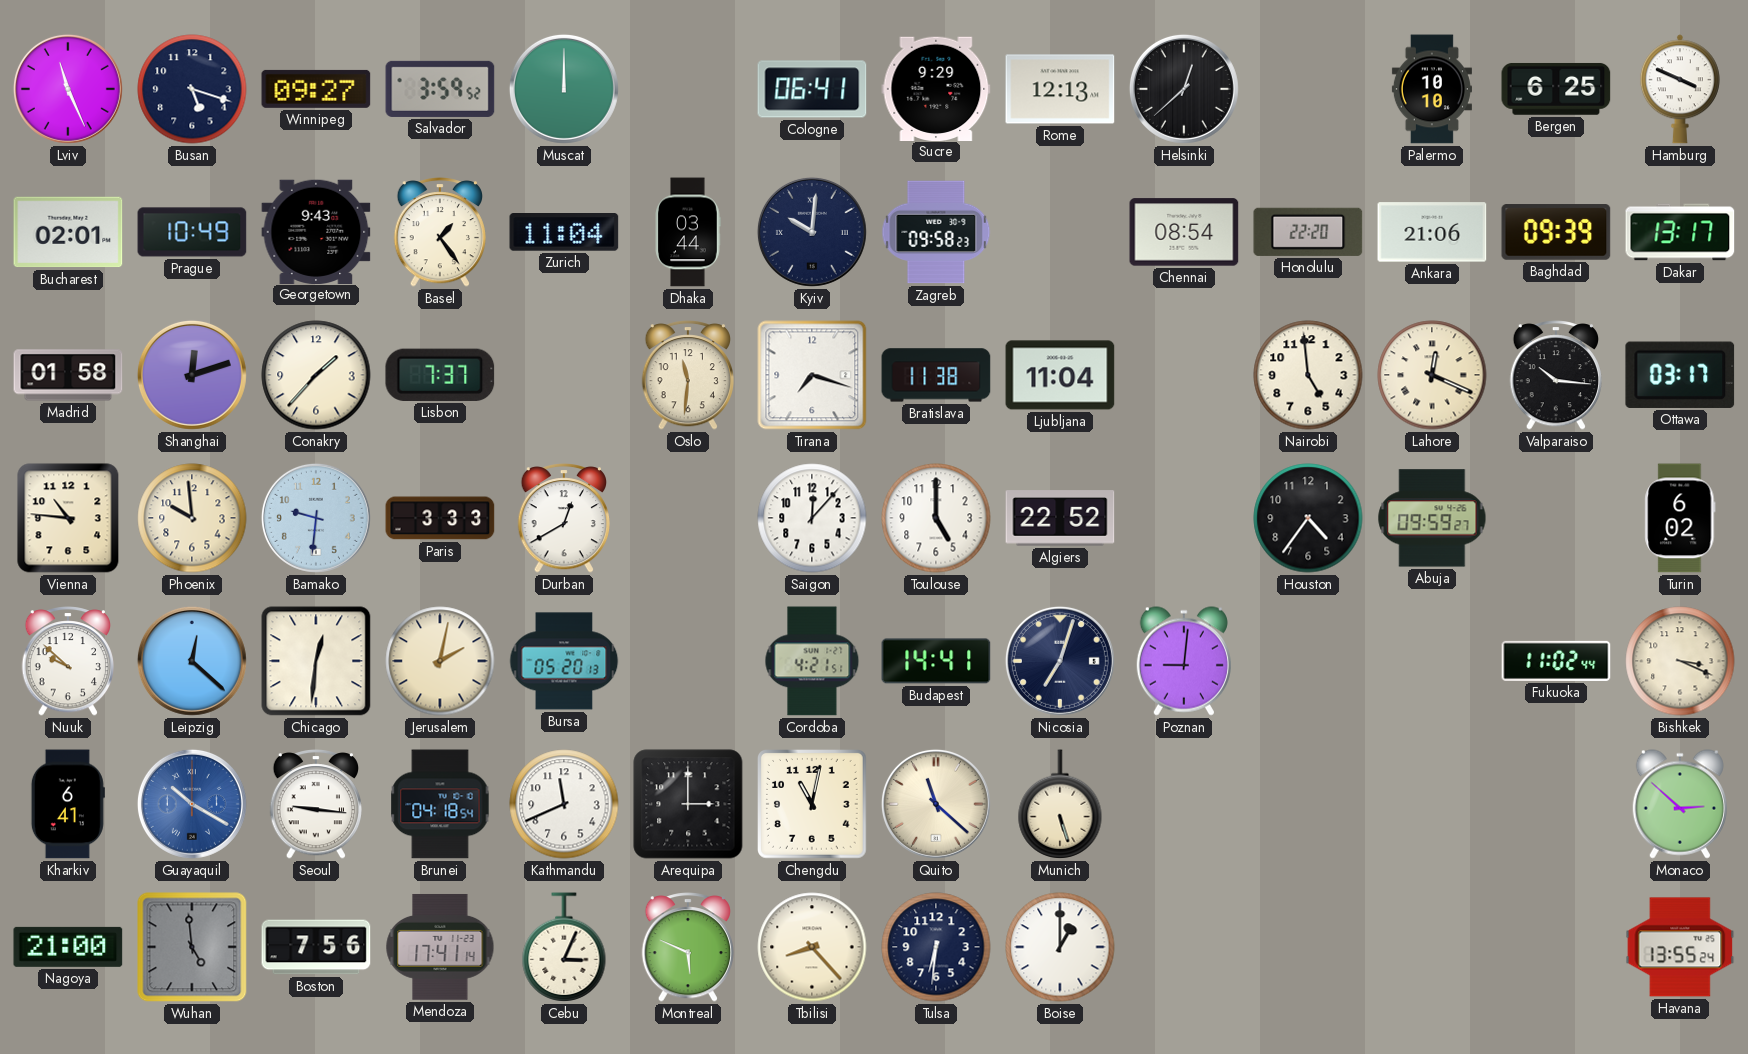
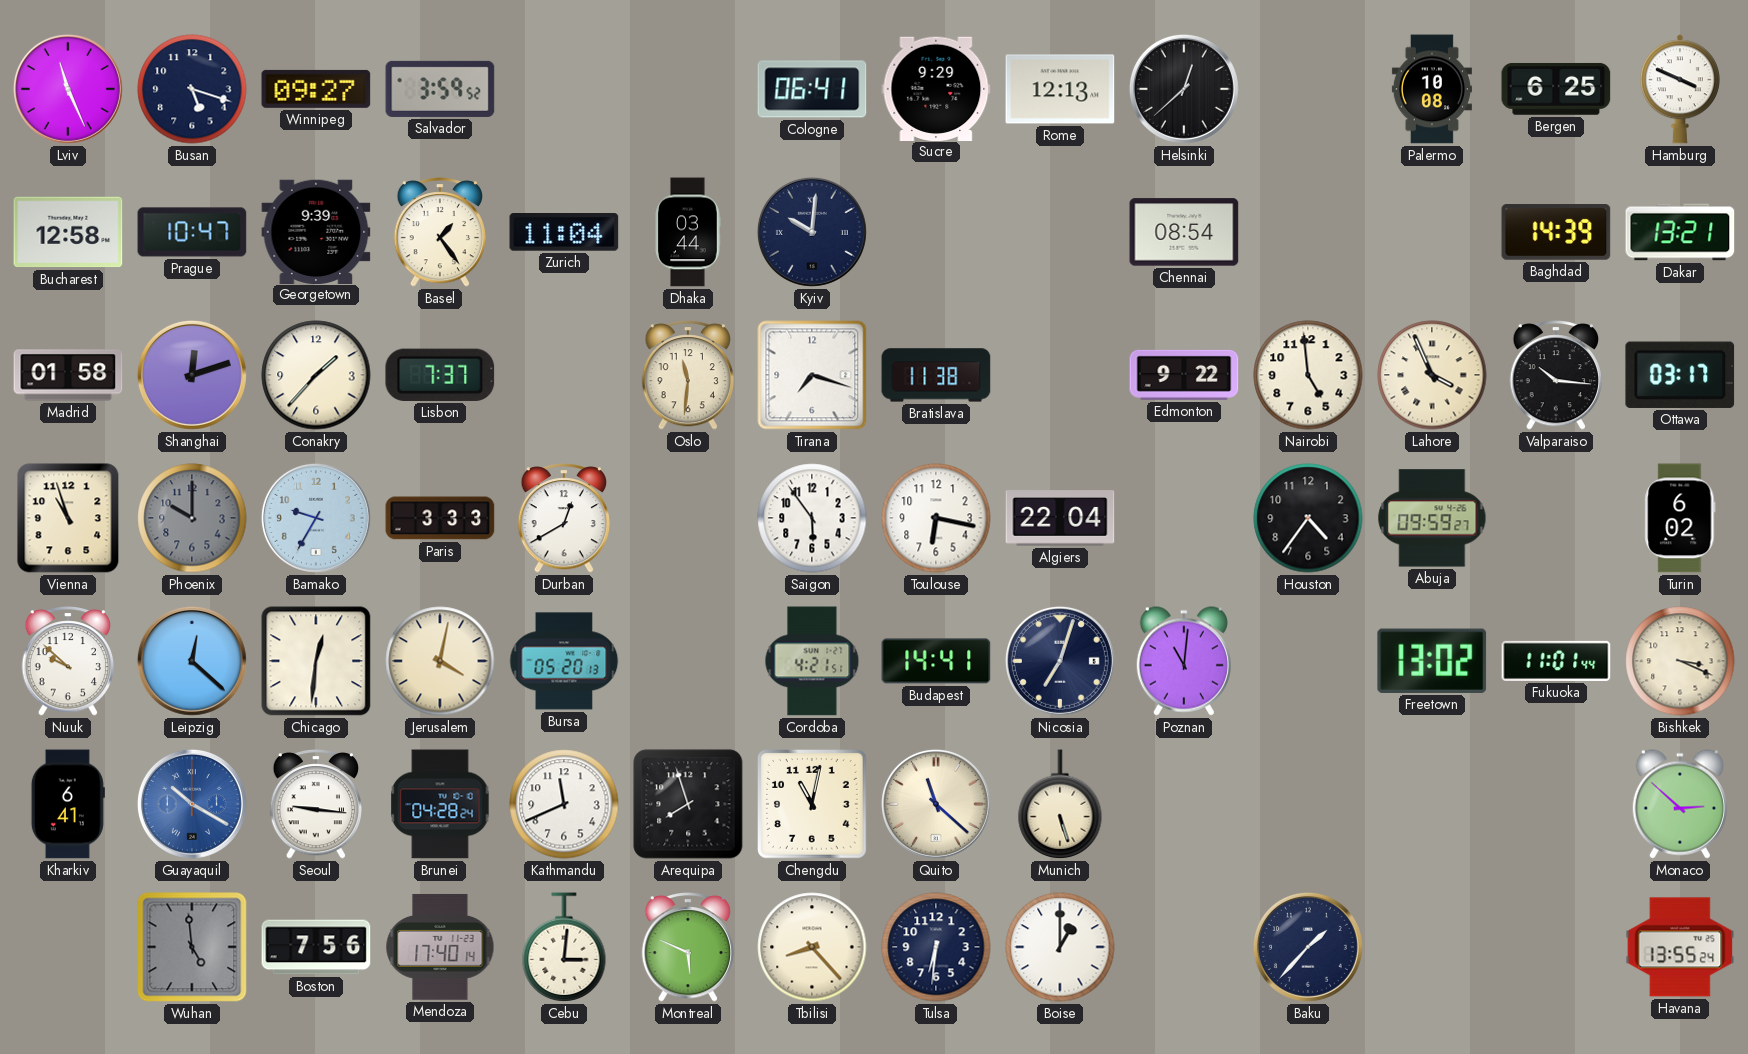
Muscat: 12:00 -> none (564, 89)
Palermo: 10:10 -> 10:08 (1432, 89)
Bucharest: 02:01 -> 12:58 (68, 232)
Prague: 10:49 -> 10:47 (192, 232)
Georgetown: 9:43 -> 9:39 (316, 231)
Zagreb: 09:58 -> none (936, 232)
Honolulu: 22:20 -> none (1308, 232)
Ankara: 21:06 -> none (1432, 232)
Baghdad: 09:39 -> 14:39 (1556, 232)
Dakar: 13:17 -> 13:21 (1680, 232)
Ljubljana: 11:04 -> none (1060, 375)
Edmonton: none -> 9:22 (1184, 375)
Lahore: 12:19 -> 3:56 (1432, 375)
Vienna: 10:46 -> 10:57 (68, 518)
Phoenix: 9:59 -> 10:00 (192, 518)
Phoenix dial: cream -> grey (192, 518)
Bamako: 9:31 -> 9:35 (316, 518)
Saigon: 12:07 -> 5:54 (812, 518)
Toulouse: 5:00 -> 6:17 (936, 518)
Algiers: 22:52 -> 22:04 (1060, 518)
Jerusalem: 2:02 -> 4:02 (440, 661)
Poznan: 9:01 -> 11:01 (1184, 661)
Freetown: none -> 13:02 (1432, 661)
Fukuoka: 11:02 -> 11:01 (1556, 661)
Brunei: 04:18 -> 04:28 (440, 804)
Arequipa: 3:00 -> 7:57 (688, 804)
Nagoya: 21:00 -> none (68, 947)
Mendoza: 17:41 -> 17:40 (440, 947)
Cebu: 3:04 -> 3:01 (564, 947)
Baku: none -> 1:37 (1308, 947)
